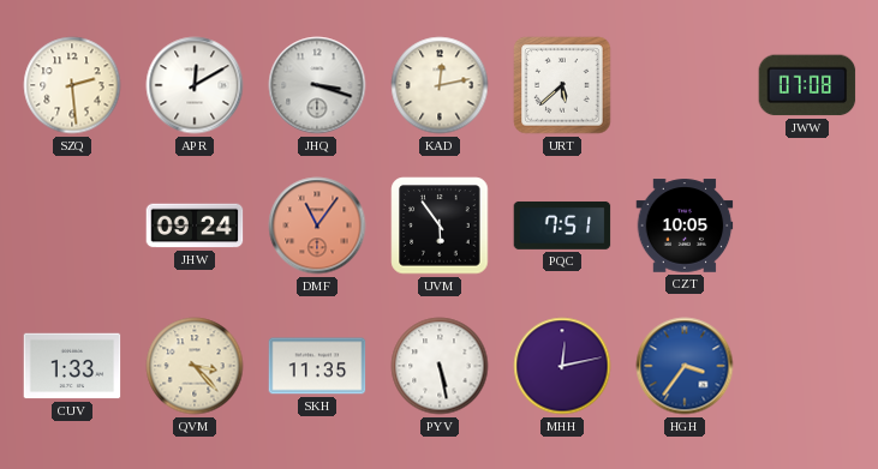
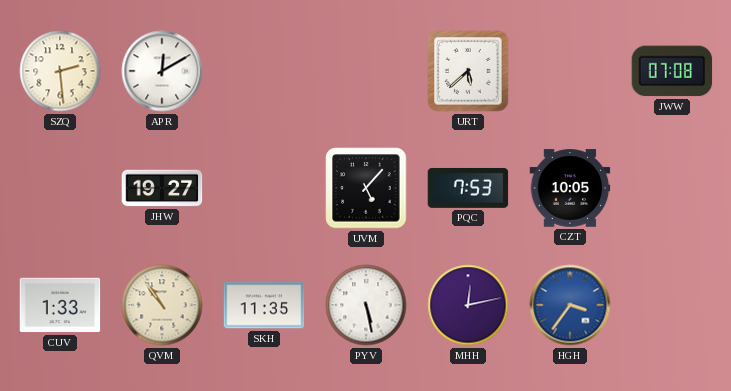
JHQ: 3:18 -> none (317, 85)
KAD: 12:13 -> none (440, 85)
JHW: 09:24 -> 19:27 (162, 188)
DMF: 11:06 -> none (317, 226)
UVM: 5:54 -> 5:07 (366, 188)
PQC: 7:51 -> 7:53 (468, 188)
QVM: 3:23 -> 10:54 (162, 305)
